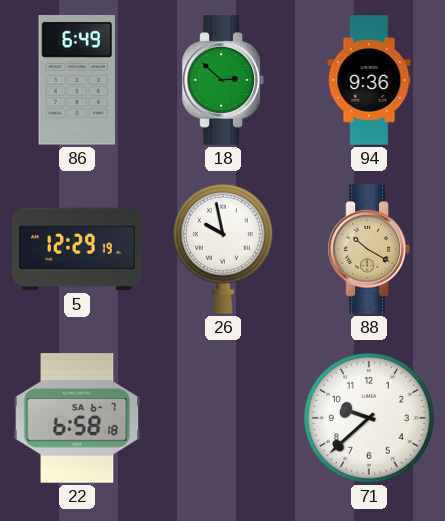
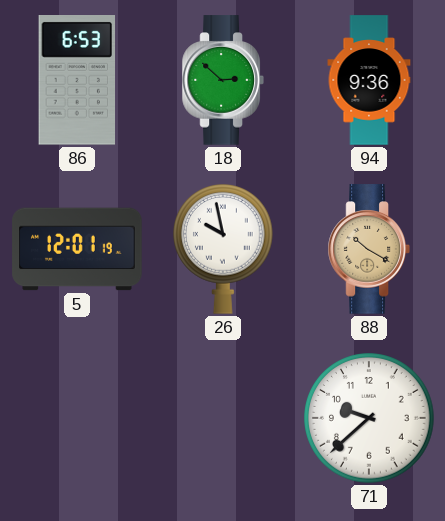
86: 6:49 -> 6:53 (77, 81)
5: 12:29 -> 12:01 (77, 249)
22: 6:58 -> none (77, 418)
